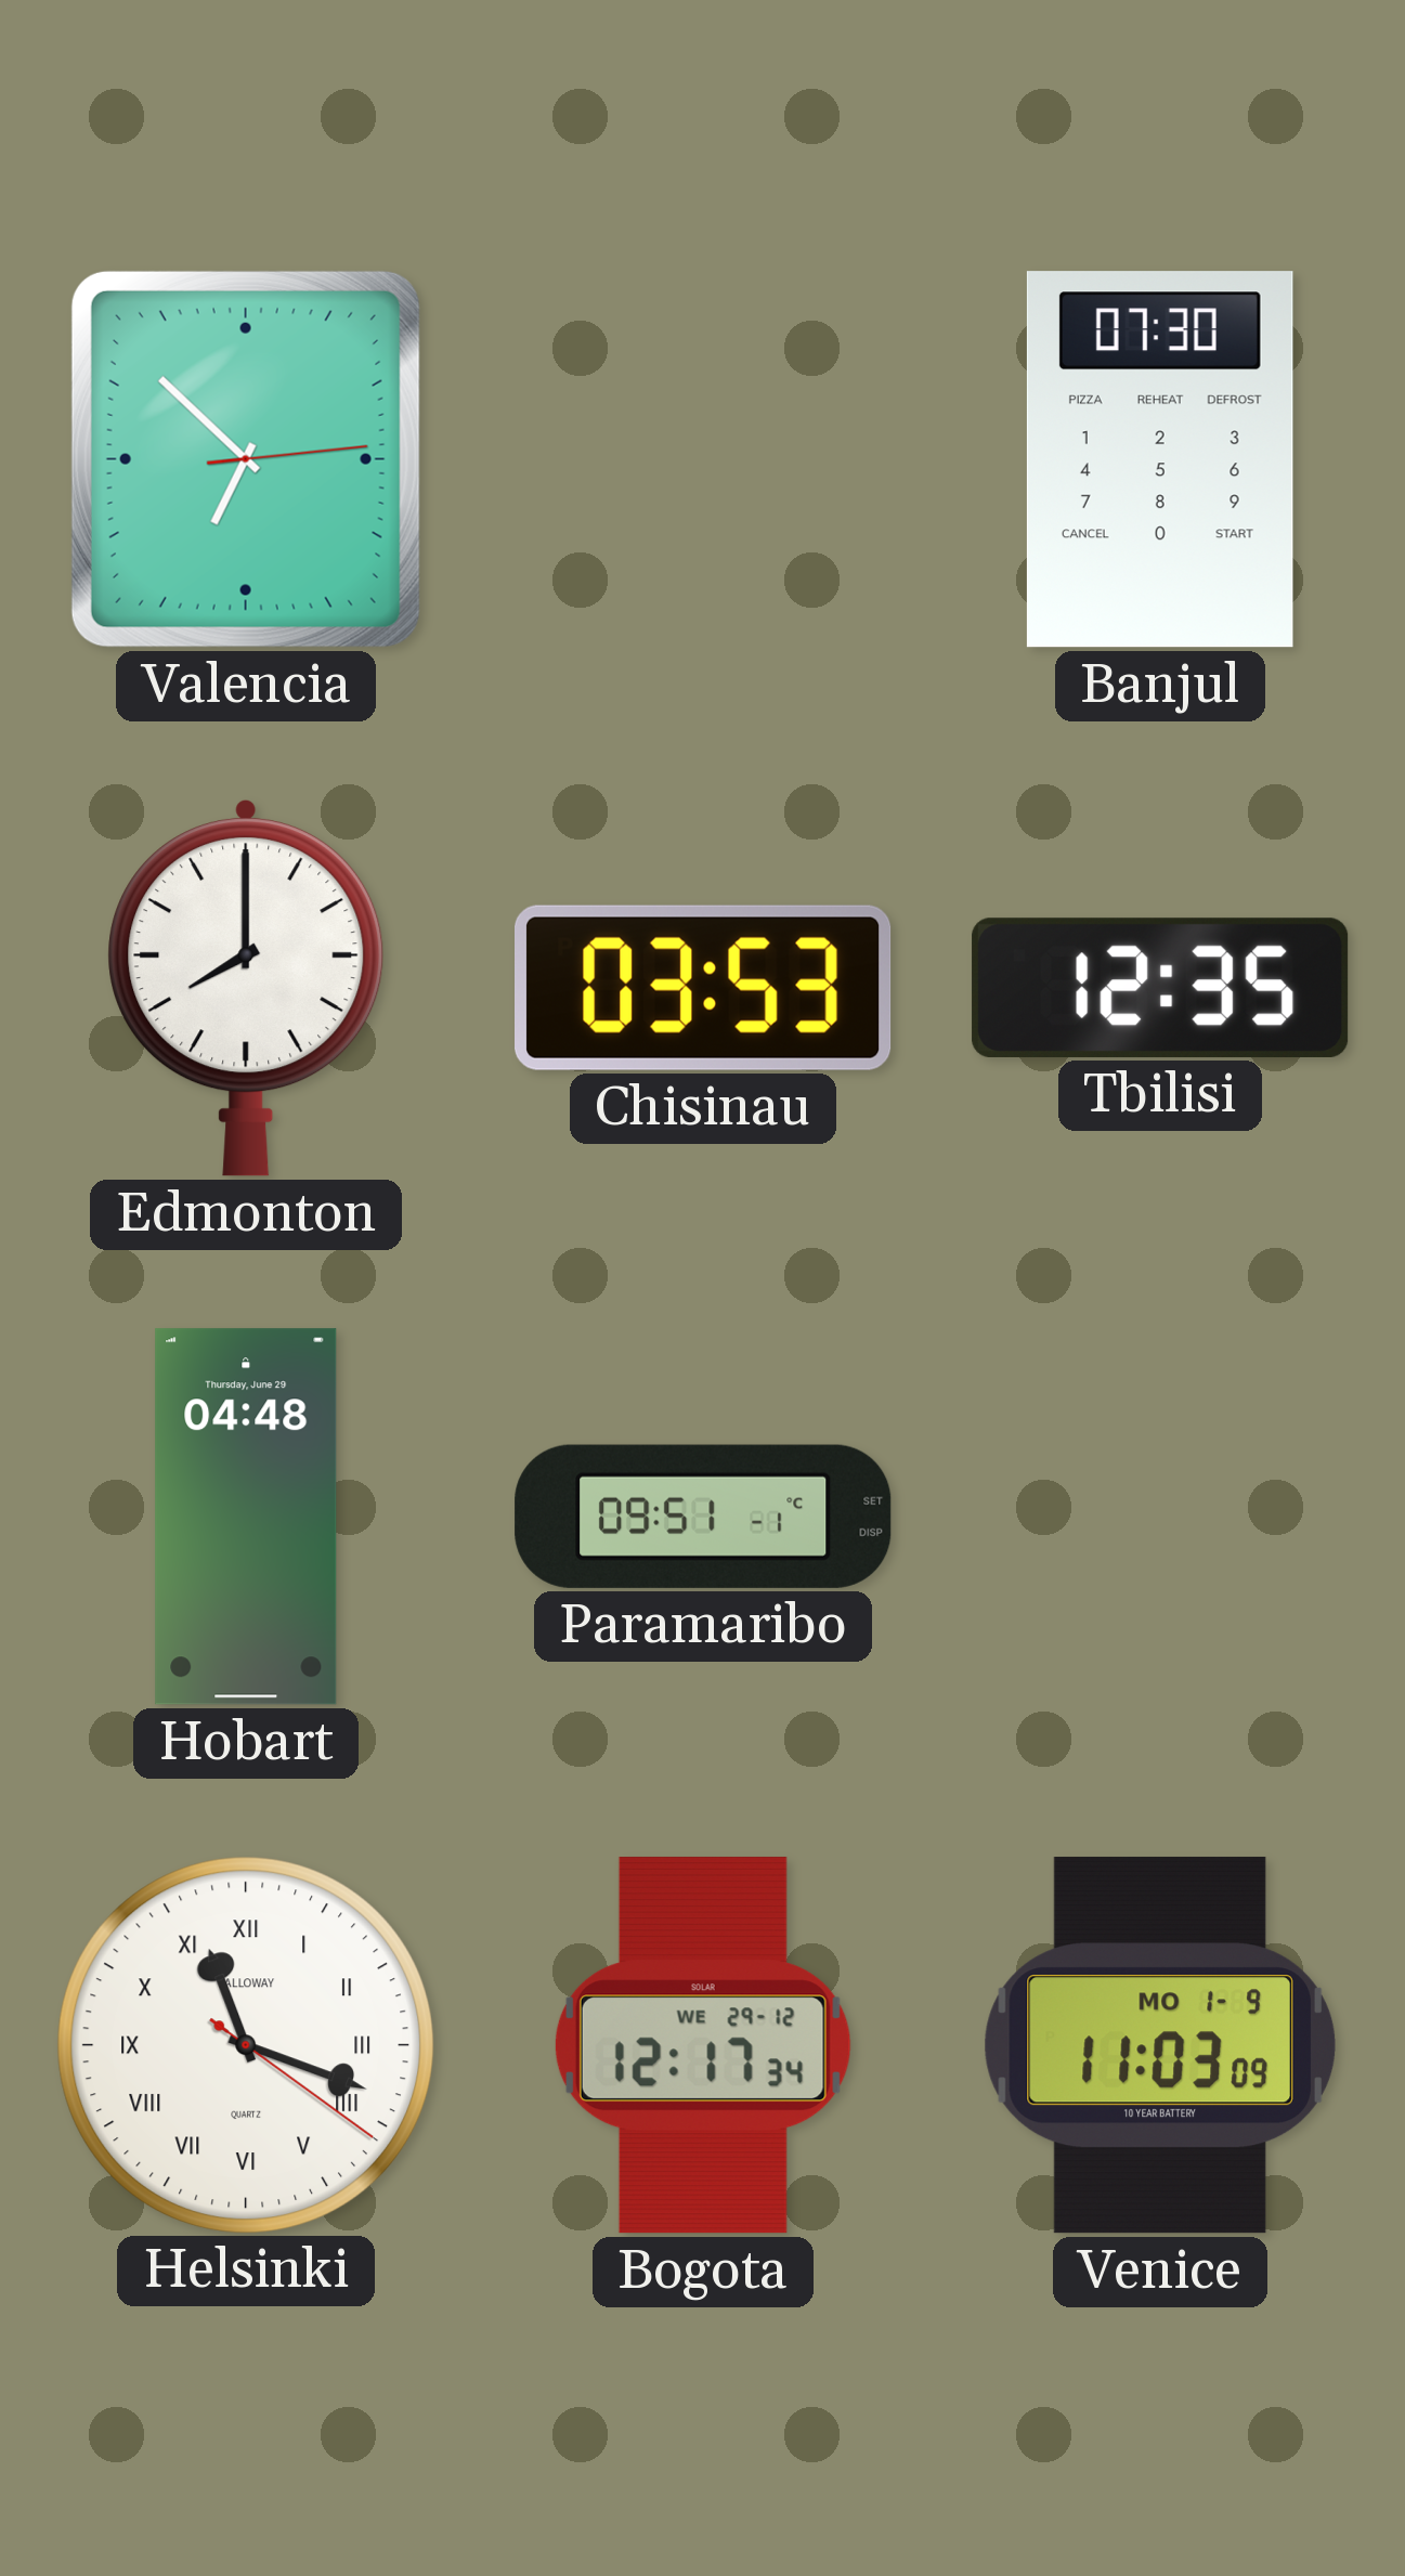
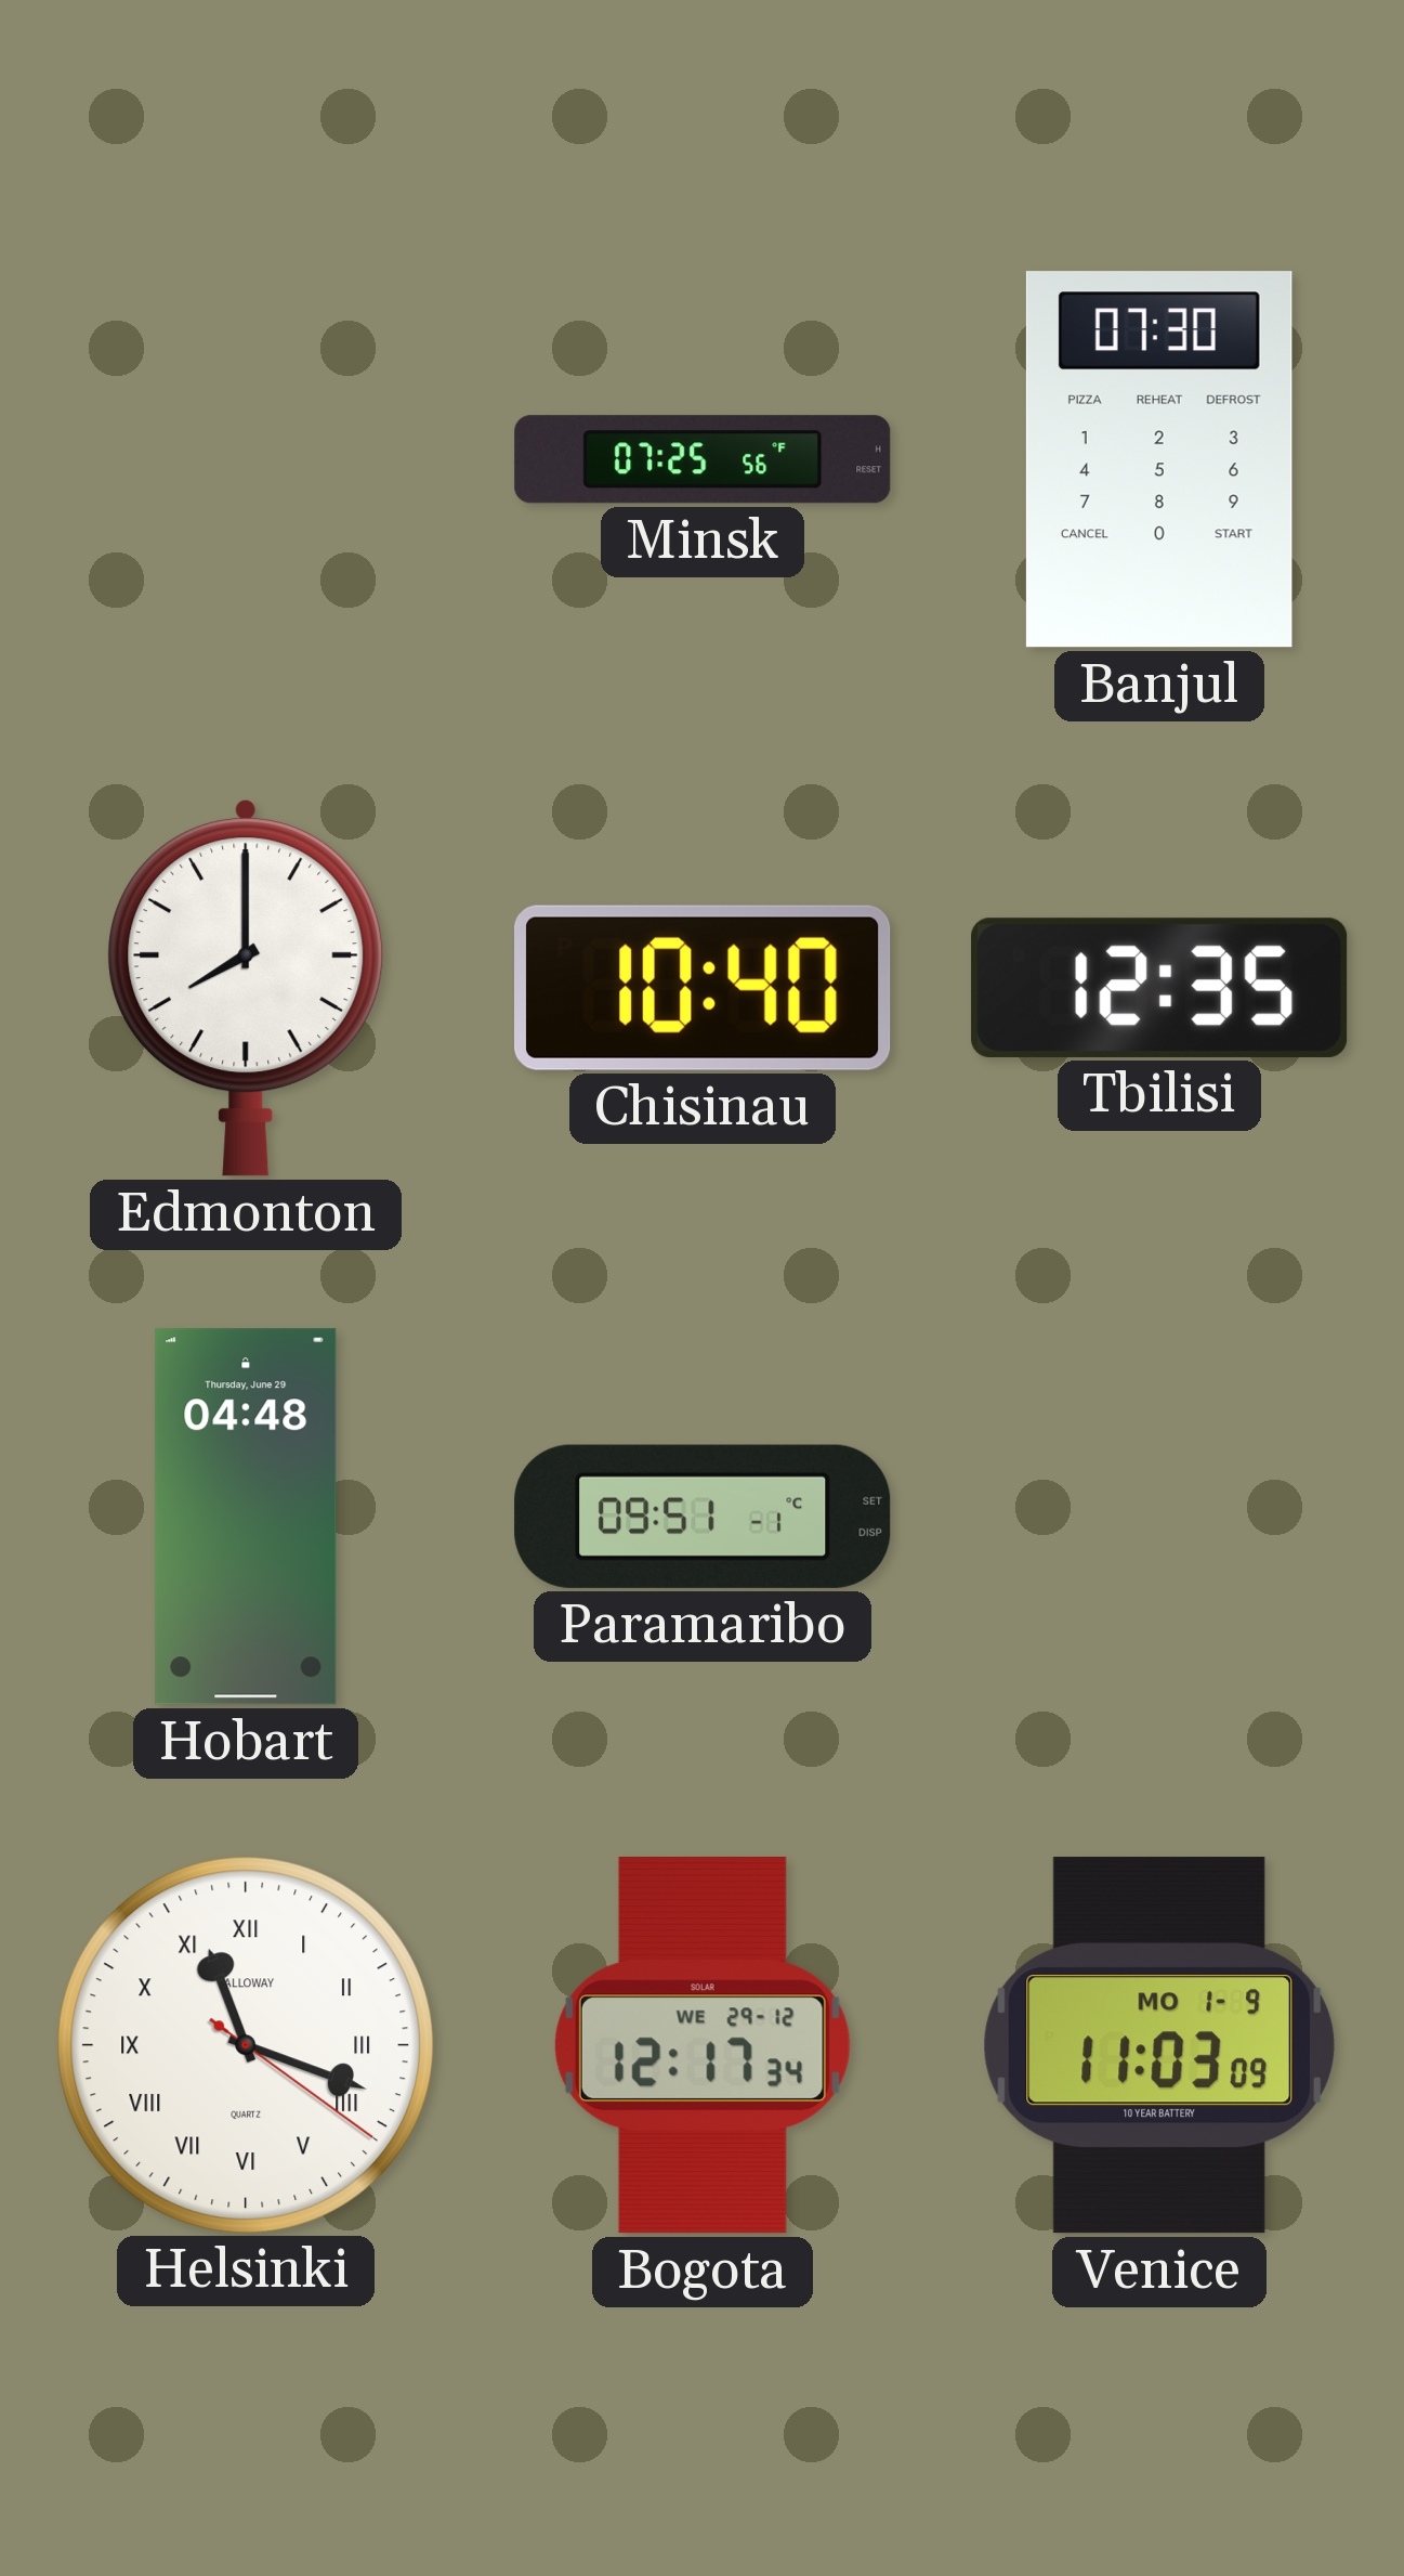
Valencia: 6:52 -> none (246, 459)
Minsk: none -> 07:25 (703, 459)
Chisinau: 03:53 -> 10:40 (704, 988)
